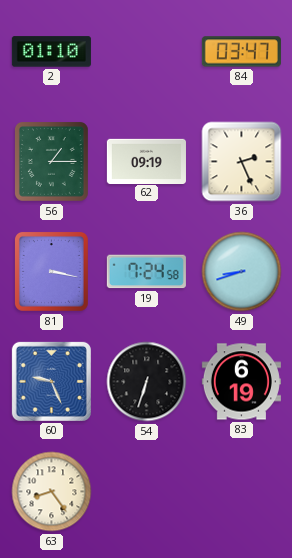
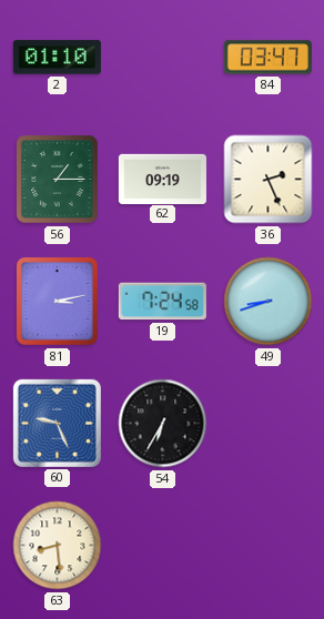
81: 3:17 -> 3:13 (57, 301)
54: 6:33 -> 6:35 (163, 424)
83: 6:19 -> none (241, 382)
63: 8:24 -> 8:29 (58, 546)
